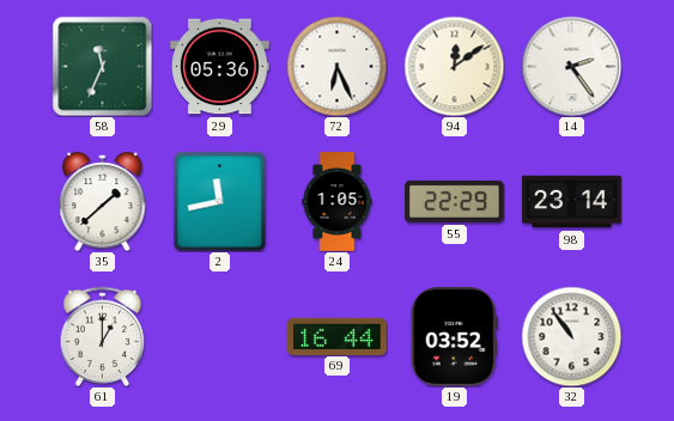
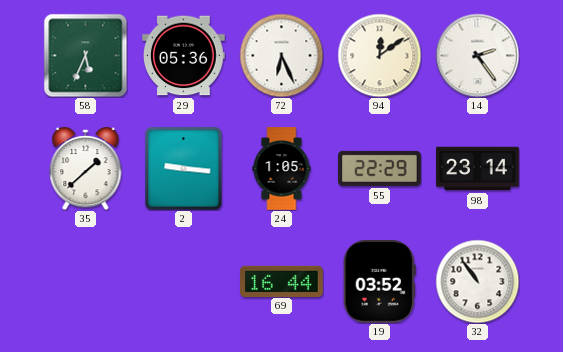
58: 11:34 -> 5:34 (85, 55)
2: 11:43 -> 9:16 (184, 168)
61: 1:00 -> none (103, 336)
